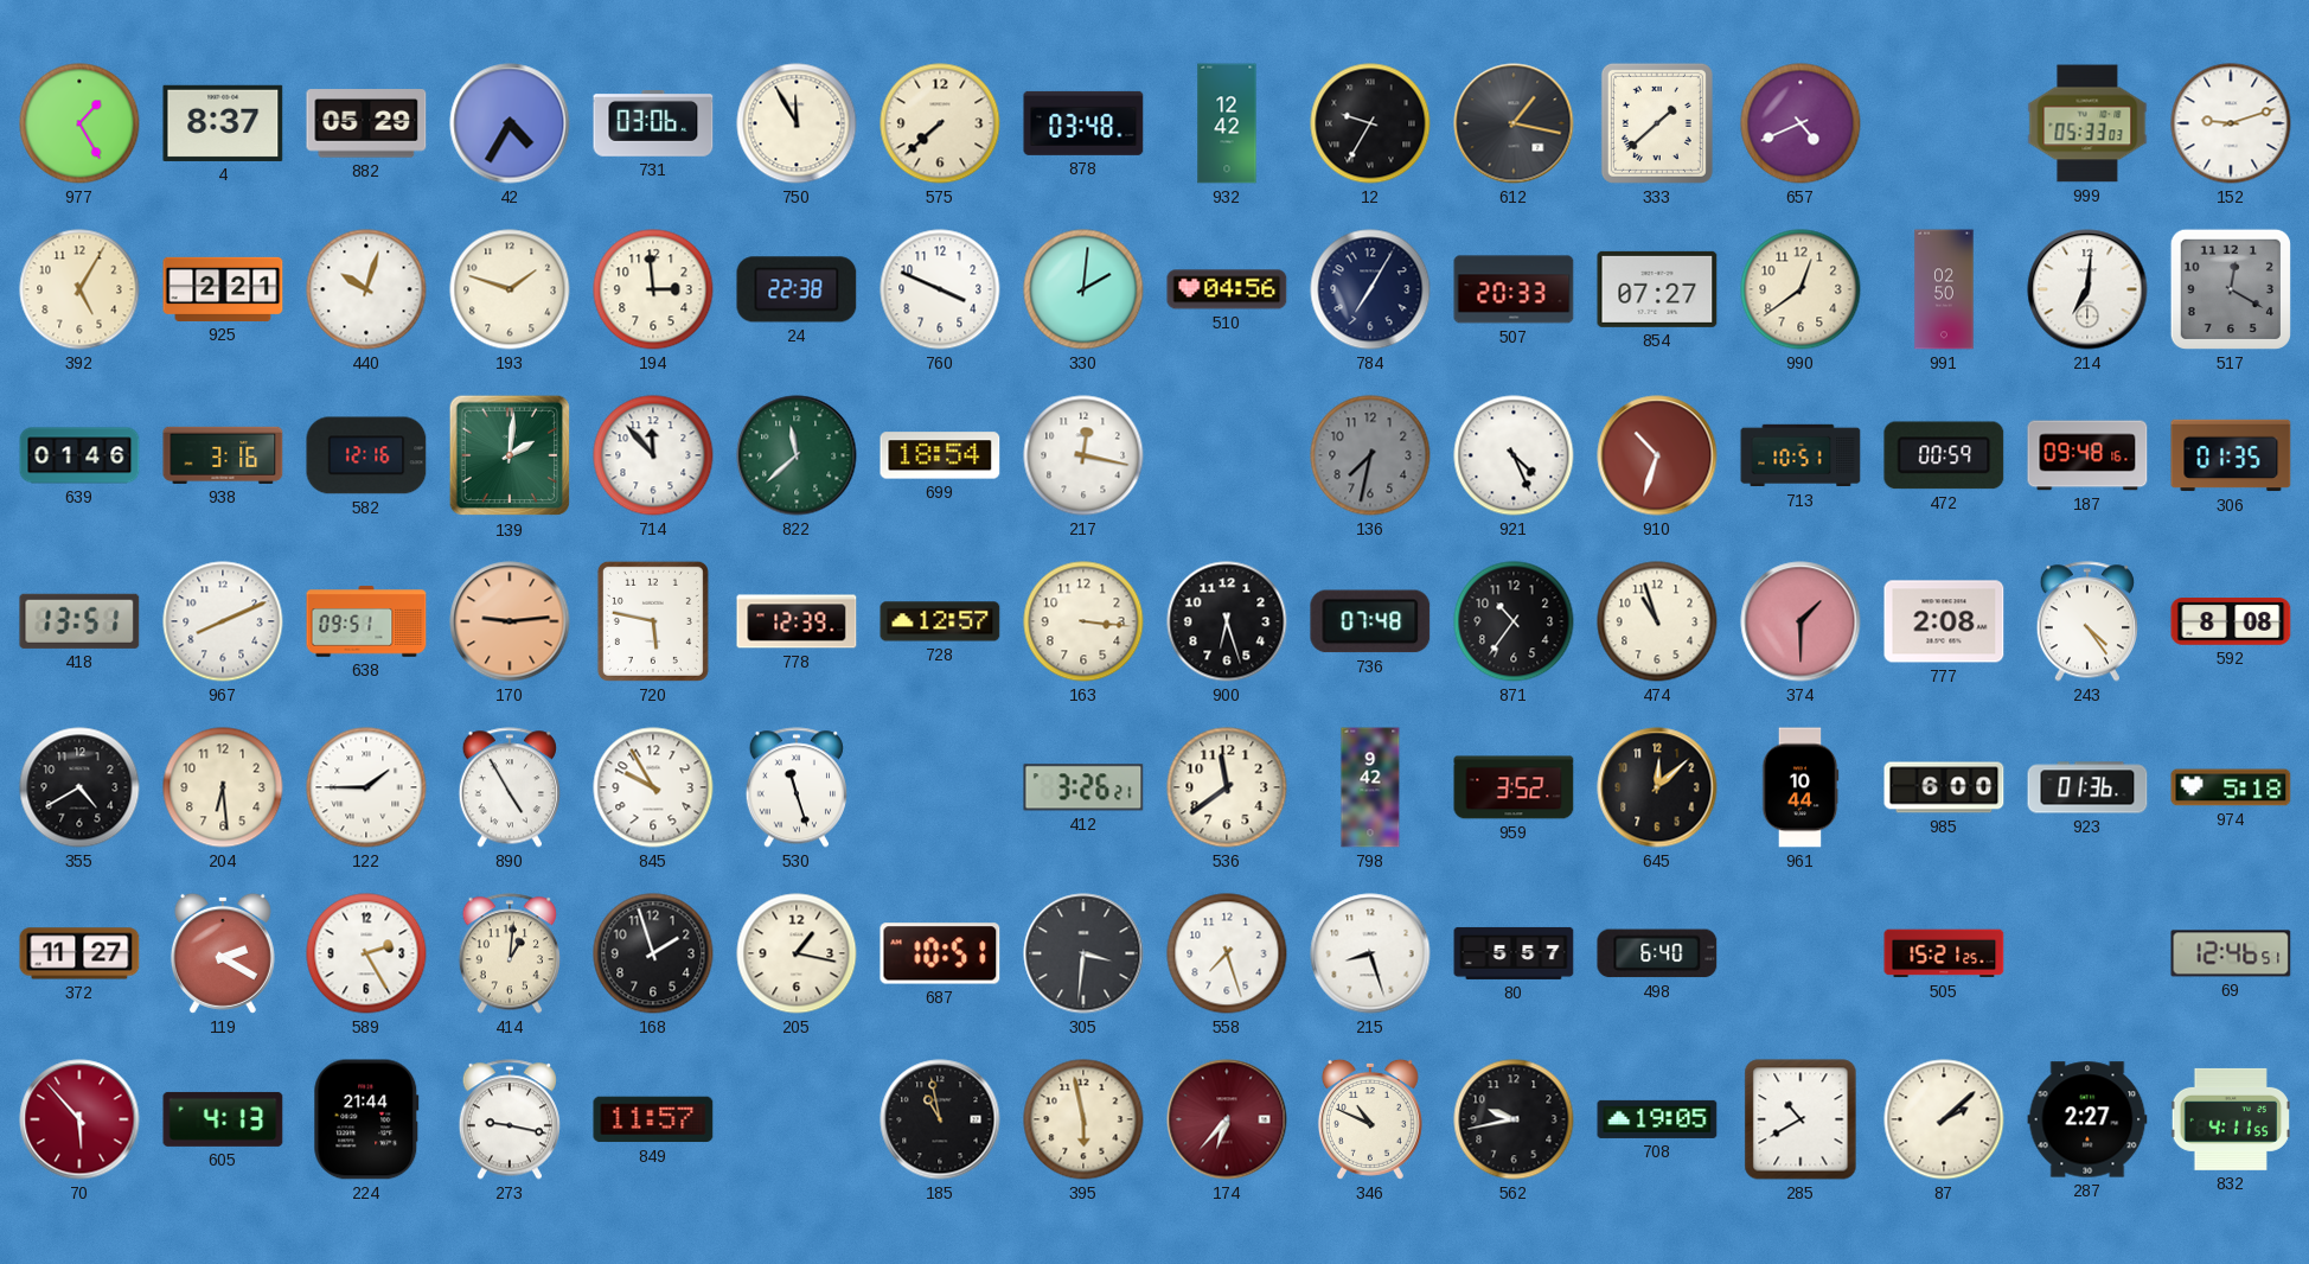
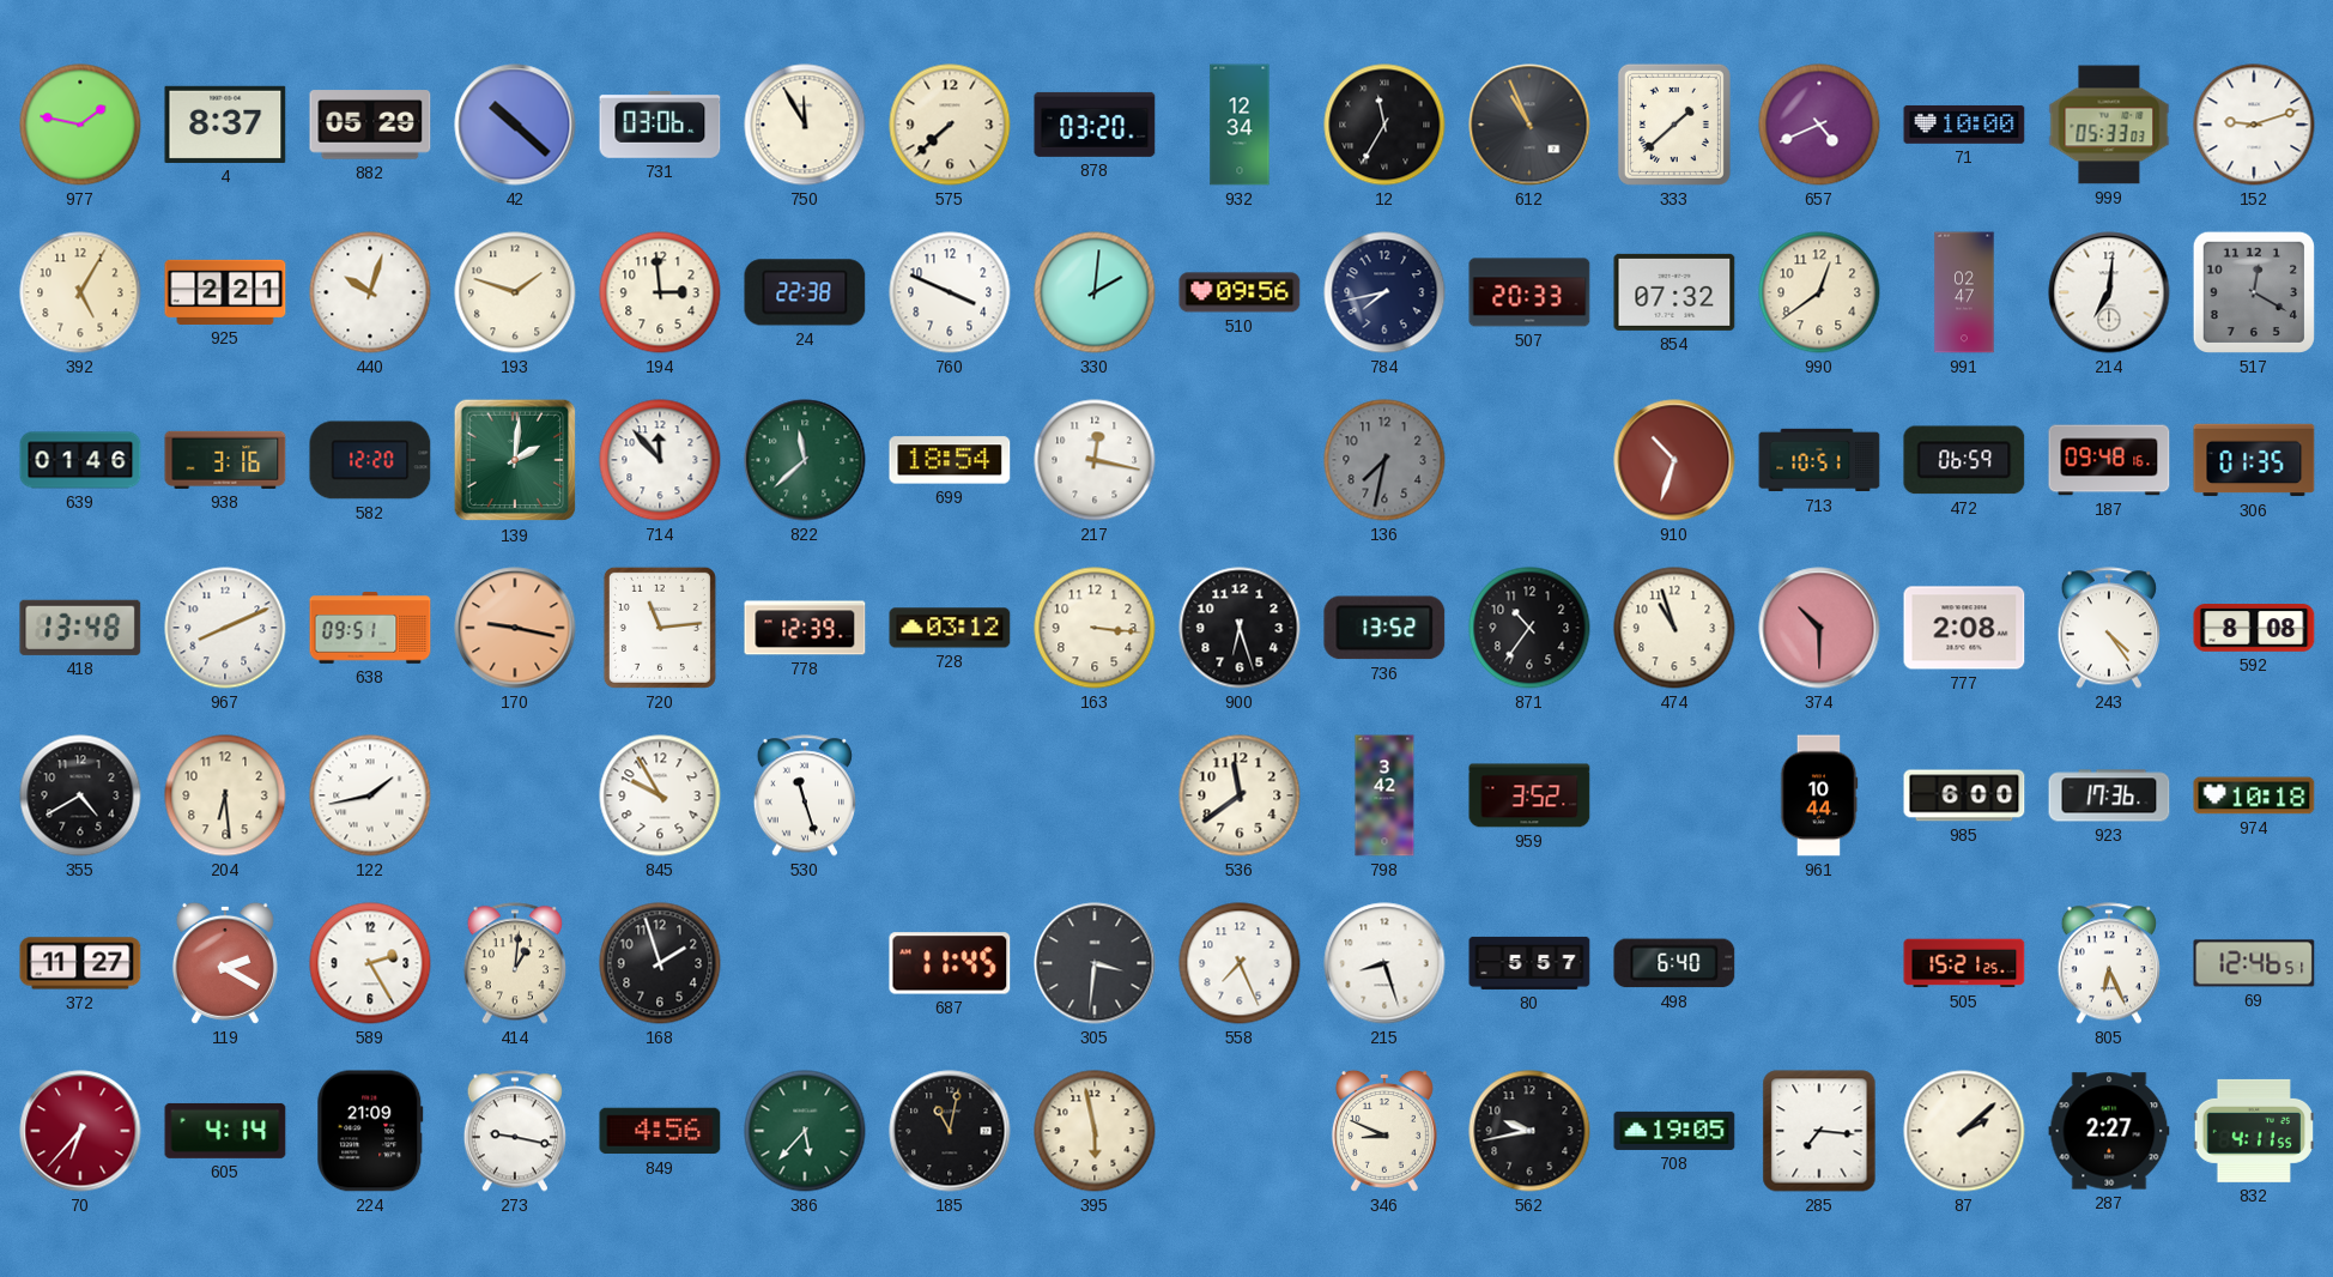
977: 1:25 -> 1:47 (80, 125)
42: 4:35 -> 10:22 (515, 125)
878: 03:48 -> 03:20 (1095, 125)
932: 12:42 -> 12:34 (1240, 125)
12: 9:35 -> 11:35 (1384, 125)
612: 1:17 -> 10:56 (1529, 125)
71: none -> 10:00 (1964, 125)
510: 04:56 -> 09:56 (1240, 292)
784: 7:05 -> 7:43 (1384, 292)
854: 07:27 -> 07:32 (1674, 292)
991: 02:50 -> 02:47 (1964, 292)
582: 12:16 -> 12:20 (370, 460)
921: 4:26 -> none (1514, 455)
472: 00:59 -> 06:59 (1964, 460)
418: 13:51 -> 13:48 (80, 628)
170: 9:14 -> 9:17 (515, 628)
720: 5:47 -> 11:14 (660, 628)
728: 12:57 -> 03:12 (950, 628)
736: 07:48 -> 13:52 (1384, 628)
374: 1:30 -> 10:30 (1819, 628)
122: 1:45 -> 1:43 (370, 795)
890: 4:55 -> none (510, 787)
412: 3:26 -> none (1083, 787)
798: 9:42 -> 3:42 (1384, 795)
645: 12:08 -> none (1657, 787)
923: 01:36 -> 17:36 (2109, 795)
974: 5:18 -> 10:18 (2254, 795)
205: 1:17 -> none (797, 953)
687: 10:51 -> 11:45 (950, 963)
558: 7:27 -> 7:26 (1240, 963)
805: none -> 6:26 (2109, 963)
70: 5:53 -> 6:37 (80, 1131)
605: 4:13 -> 4:14 (225, 1131)
224: 21:44 -> 21:09 (370, 1131)
849: 11:57 -> 4:56 (660, 1131)
386: none -> 5:37 (805, 1131)
185: 10:58 -> 11:02 (950, 1131)
174: 6:37 -> none (1227, 1119)
346: 10:49 -> 8:49 (1384, 1131)
285: 10:40 -> 7:16 (1819, 1131)
